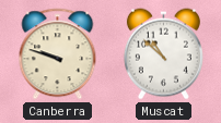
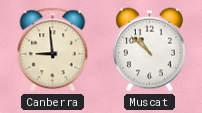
Canberra: 9:48 -> 8:59 (53, 50)
